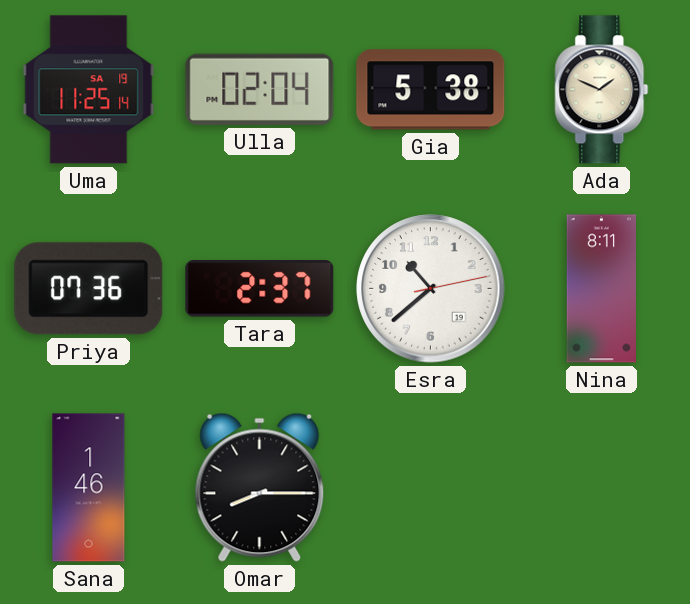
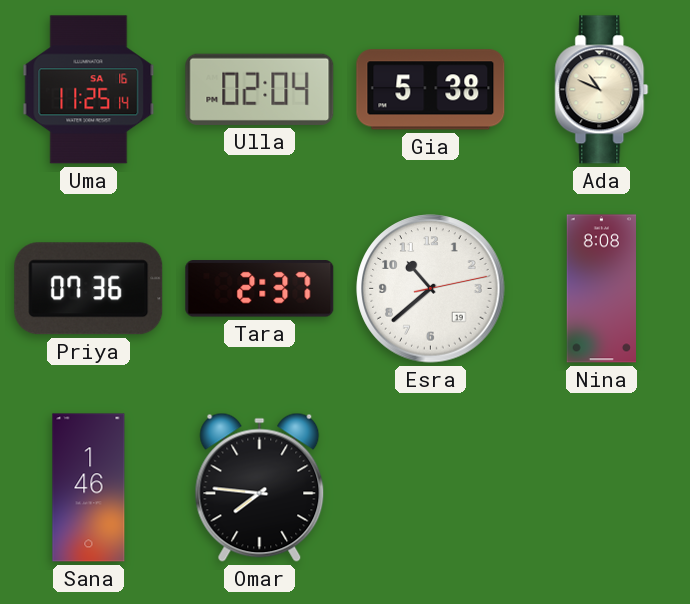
Uma date: SA 19 -> SA 16 (89, 90)
Ada: 1:49 -> 10:49 (602, 90)
Nina: 8:11 -> 8:08 (602, 289)
Omar: 8:15 -> 7:46 (260, 487)
